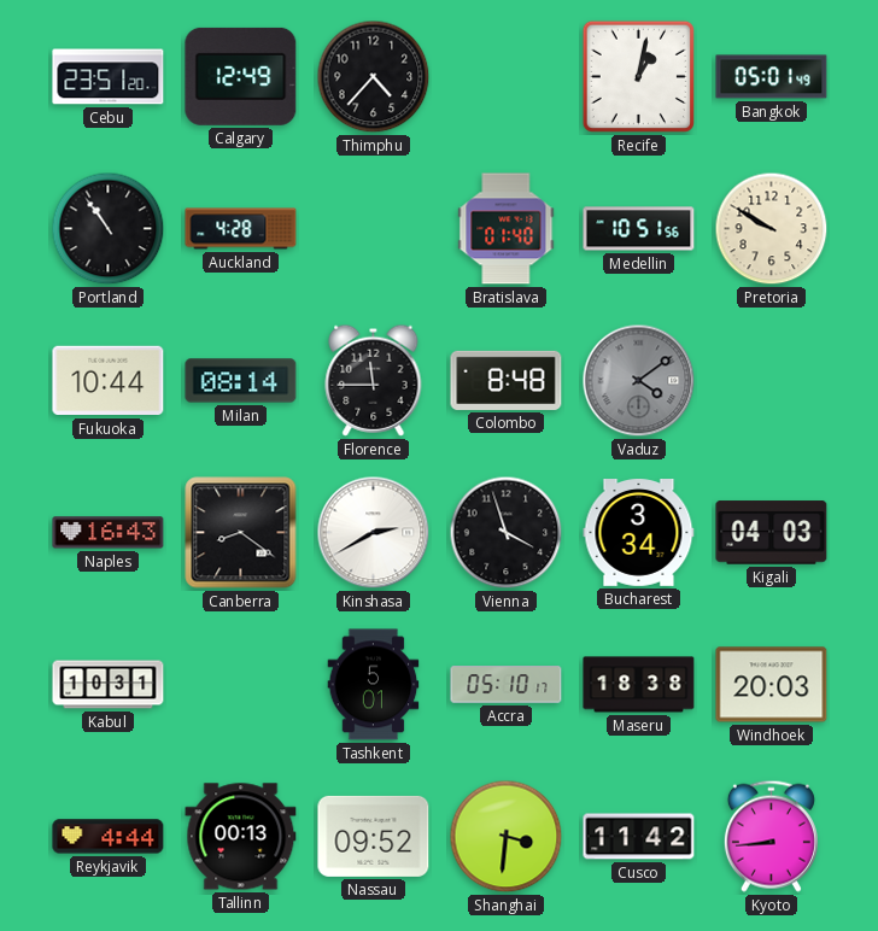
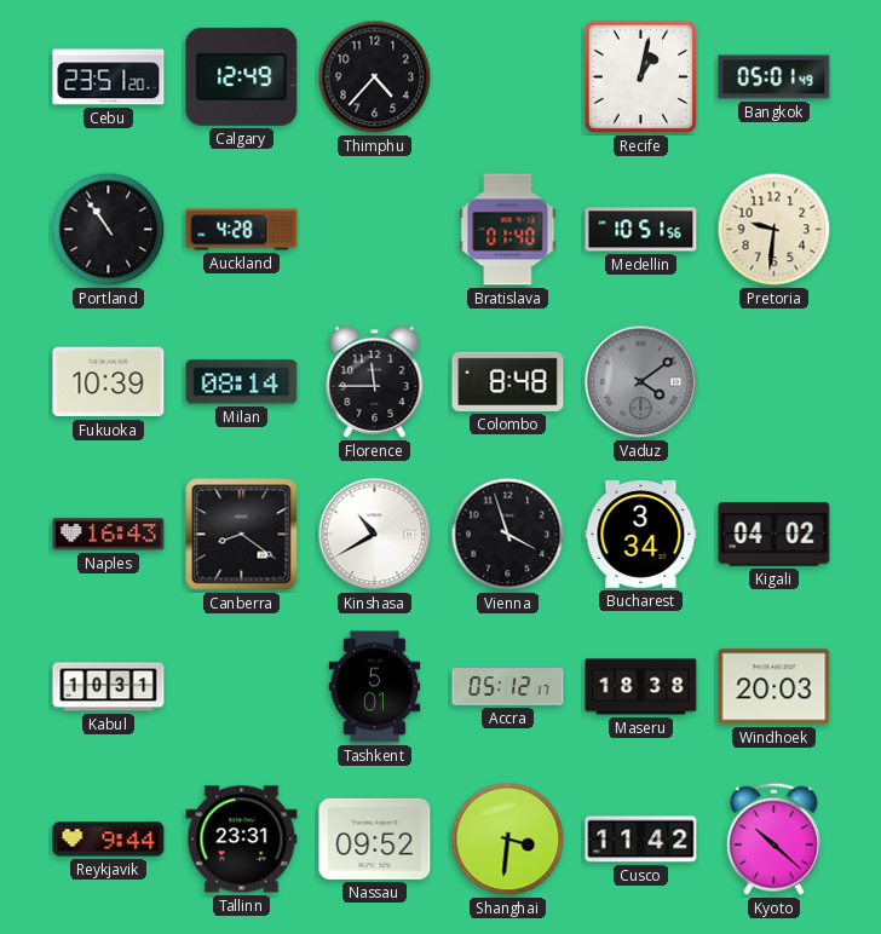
Pretoria: 9:50 -> 9:31 (775, 230)
Fukuoka: 10:44 -> 10:39 (109, 382)
Kinshasa: 2:40 -> 10:40 (375, 535)
Kigali: 04:03 -> 04:02 (775, 535)
Accra: 05:10 -> 05:12 (508, 687)
Reykjavik: 4:44 -> 9:44 (109, 840)
Tallinn: 00:13 -> 23:31 (242, 840)
Kyoto: 8:44 -> 10:22 (773, 838)
